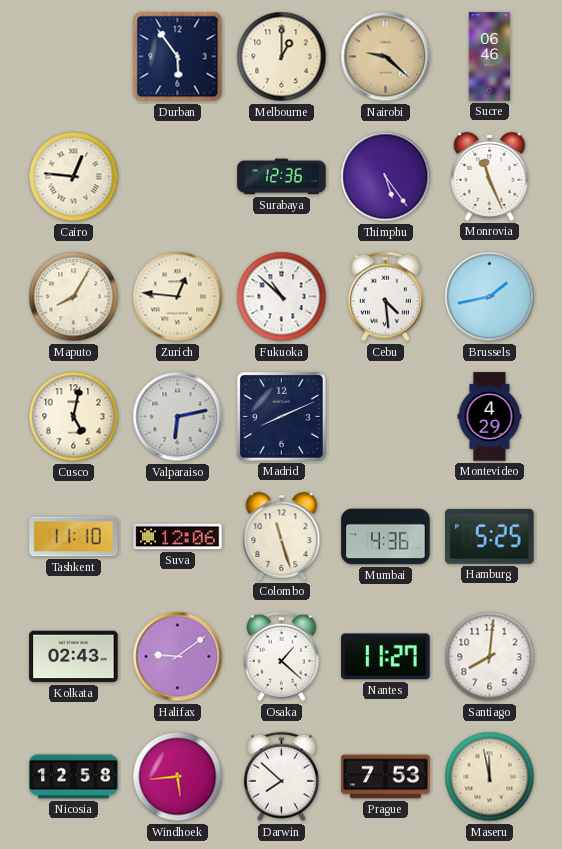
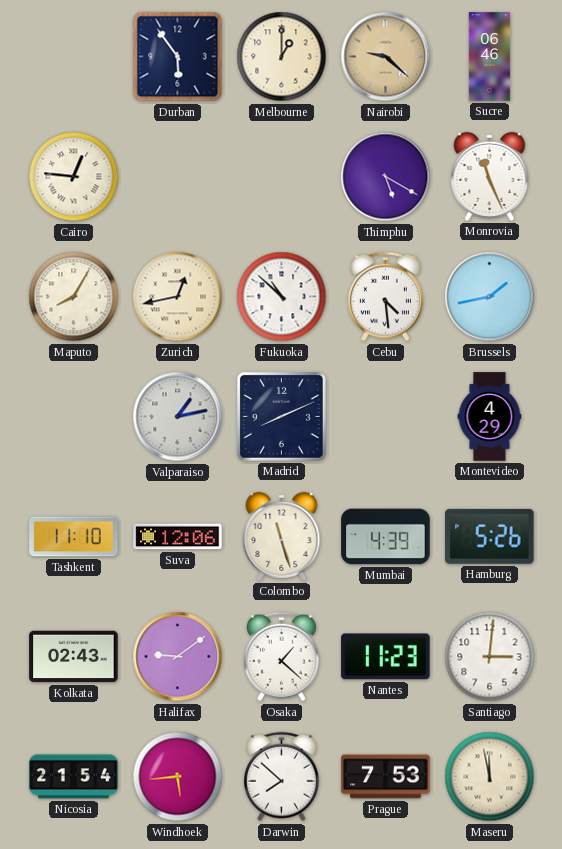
Surabaya: 12:36 -> none (282, 177)
Thimphu: 5:24 -> 5:20 (386, 177)
Zurich: 12:46 -> 12:43 (178, 297)
Cusco: 5:02 -> none (74, 417)
Valparaiso: 6:13 -> 1:13 (178, 417)
Mumbai: 4:36 -> 4:39 (386, 537)
Hamburg: 5:25 -> 5:26 (490, 536)
Nantes: 11:27 -> 11:23 (386, 657)
Santiago: 8:01 -> 3:01 (490, 657)
Nicosia: 12:58 -> 21:54 (74, 777)
